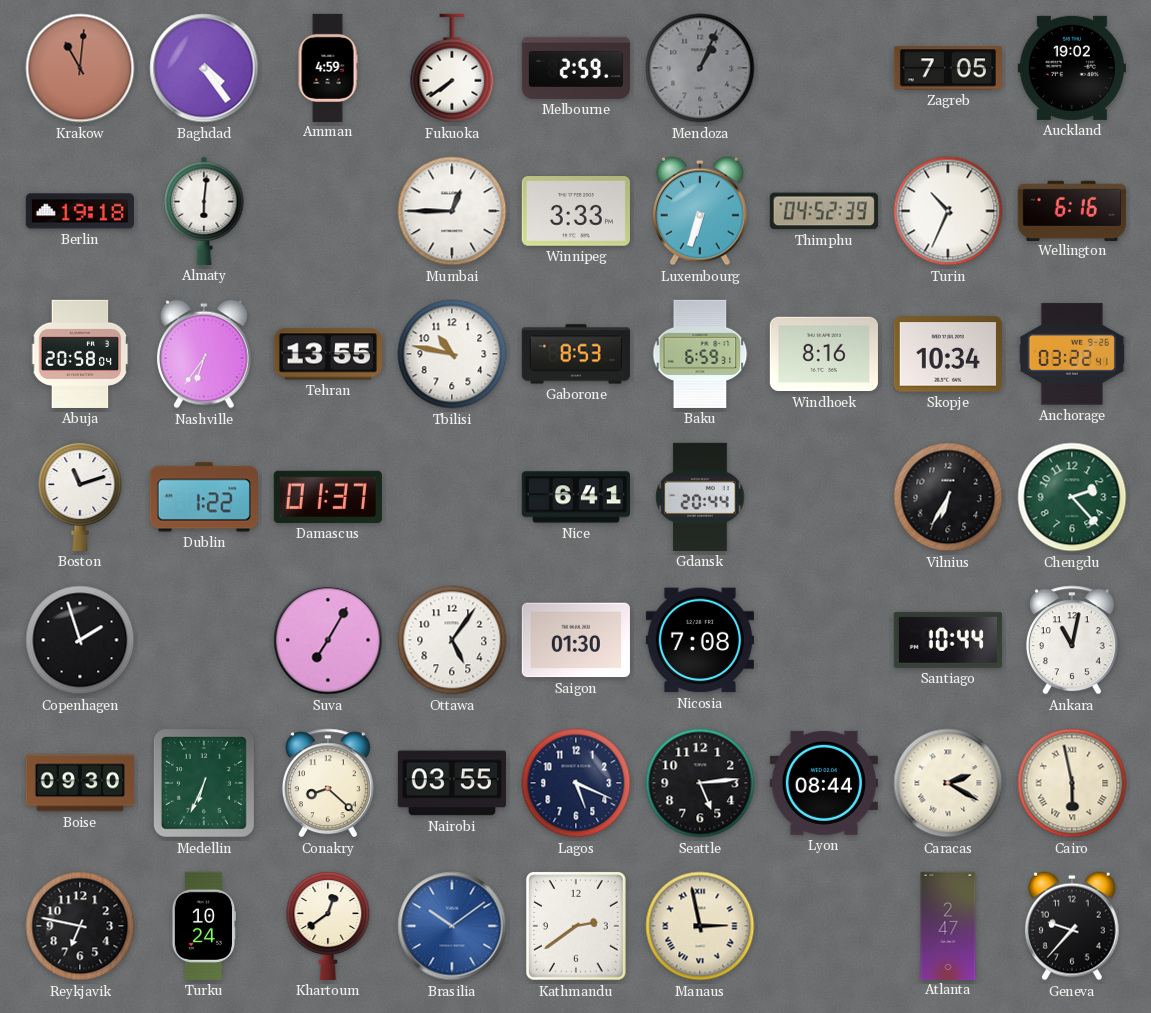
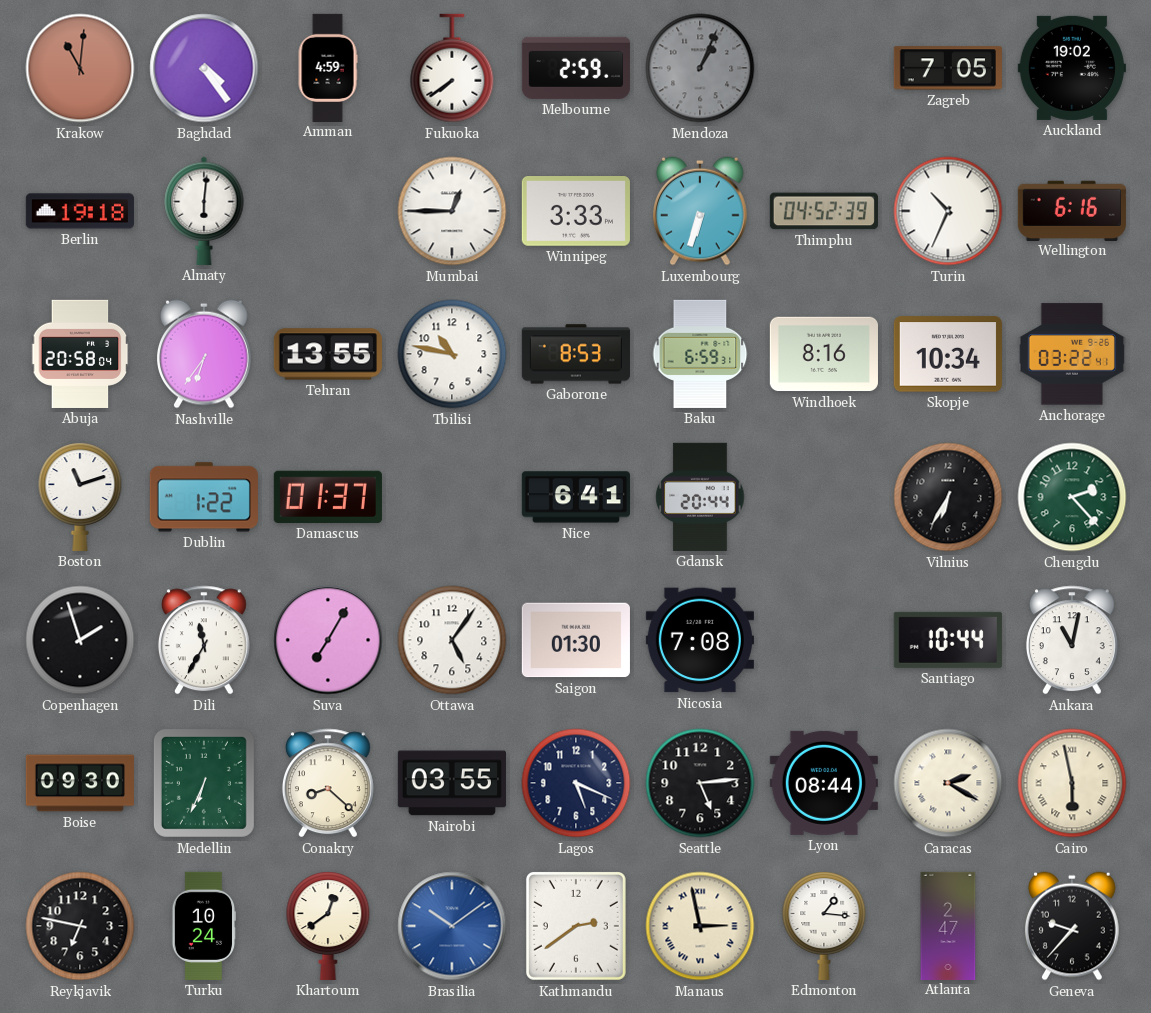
Dili: none -> 11:35 (204, 640)
Edmonton: none -> 1:16 (824, 926)
